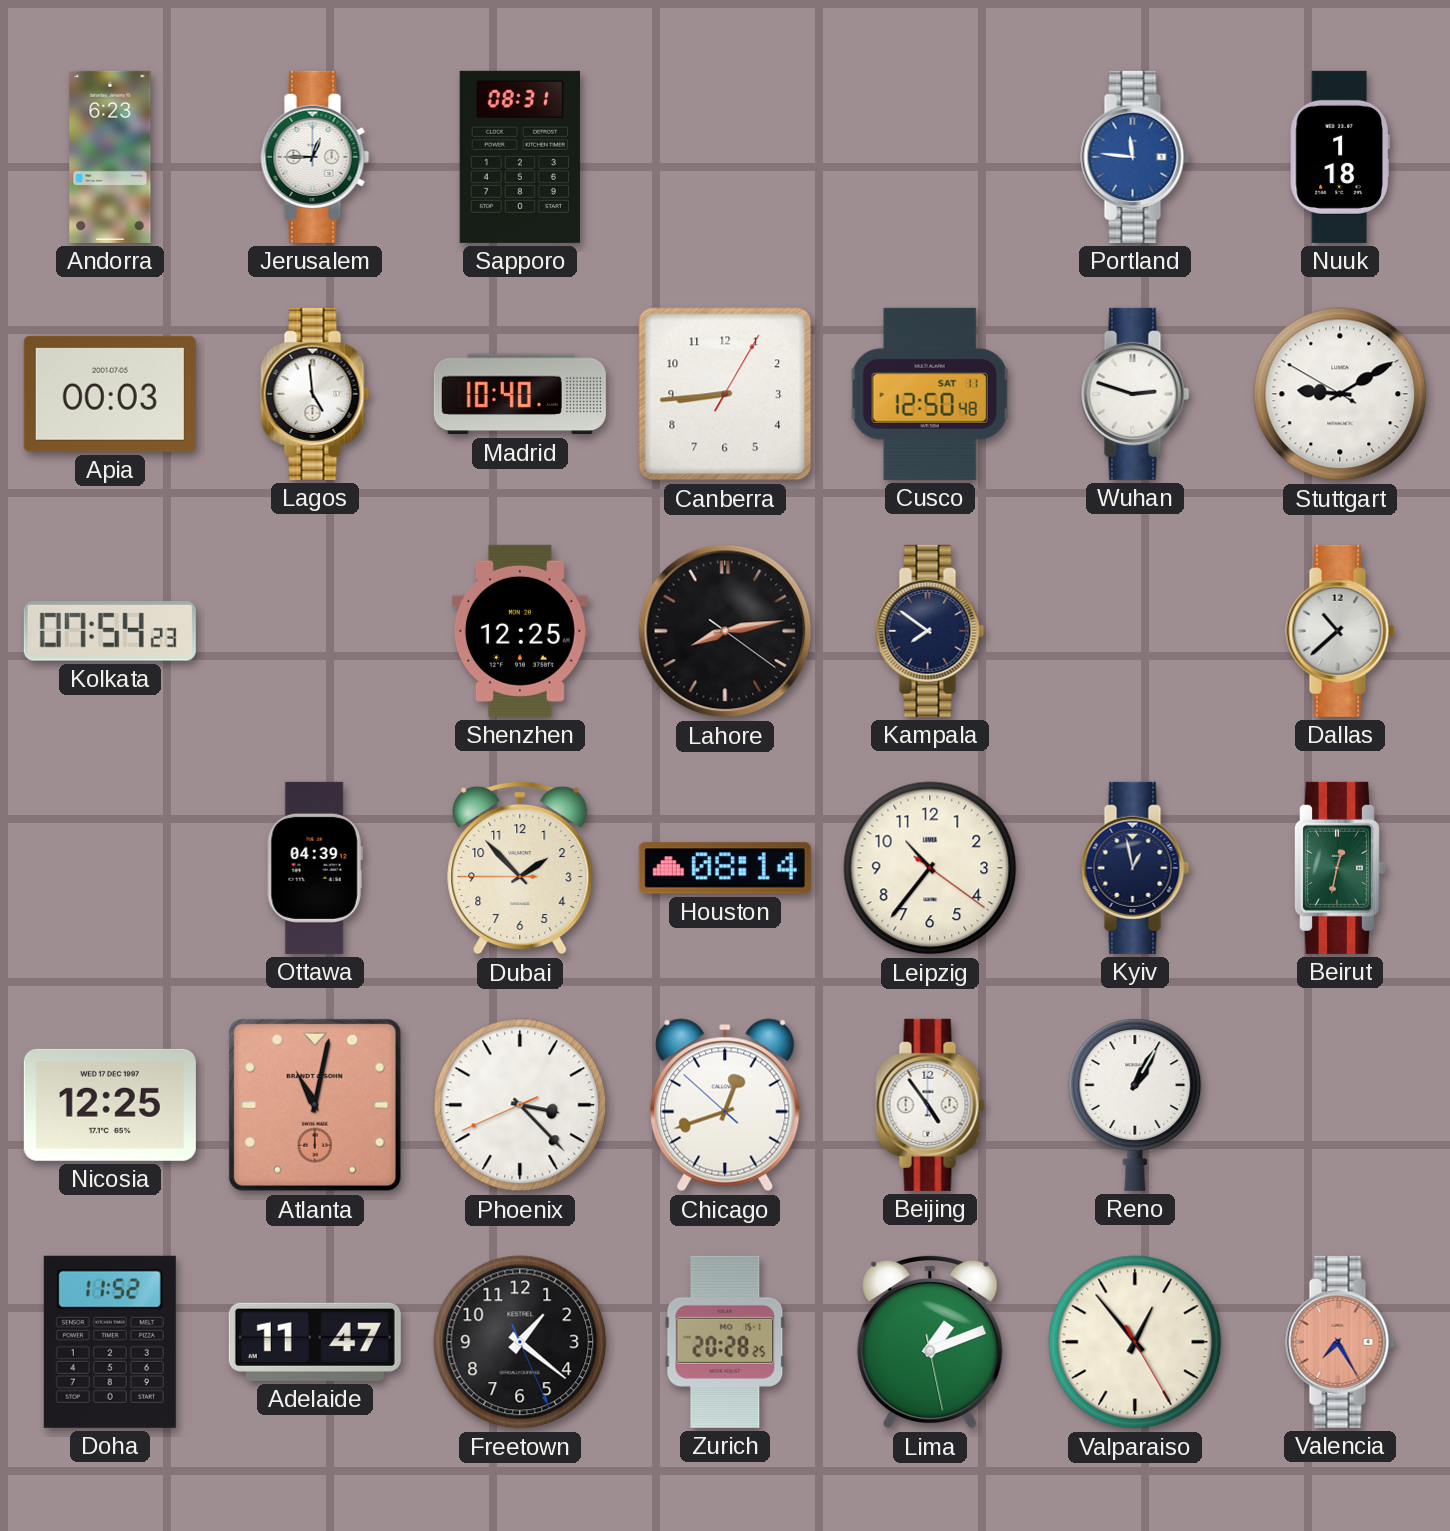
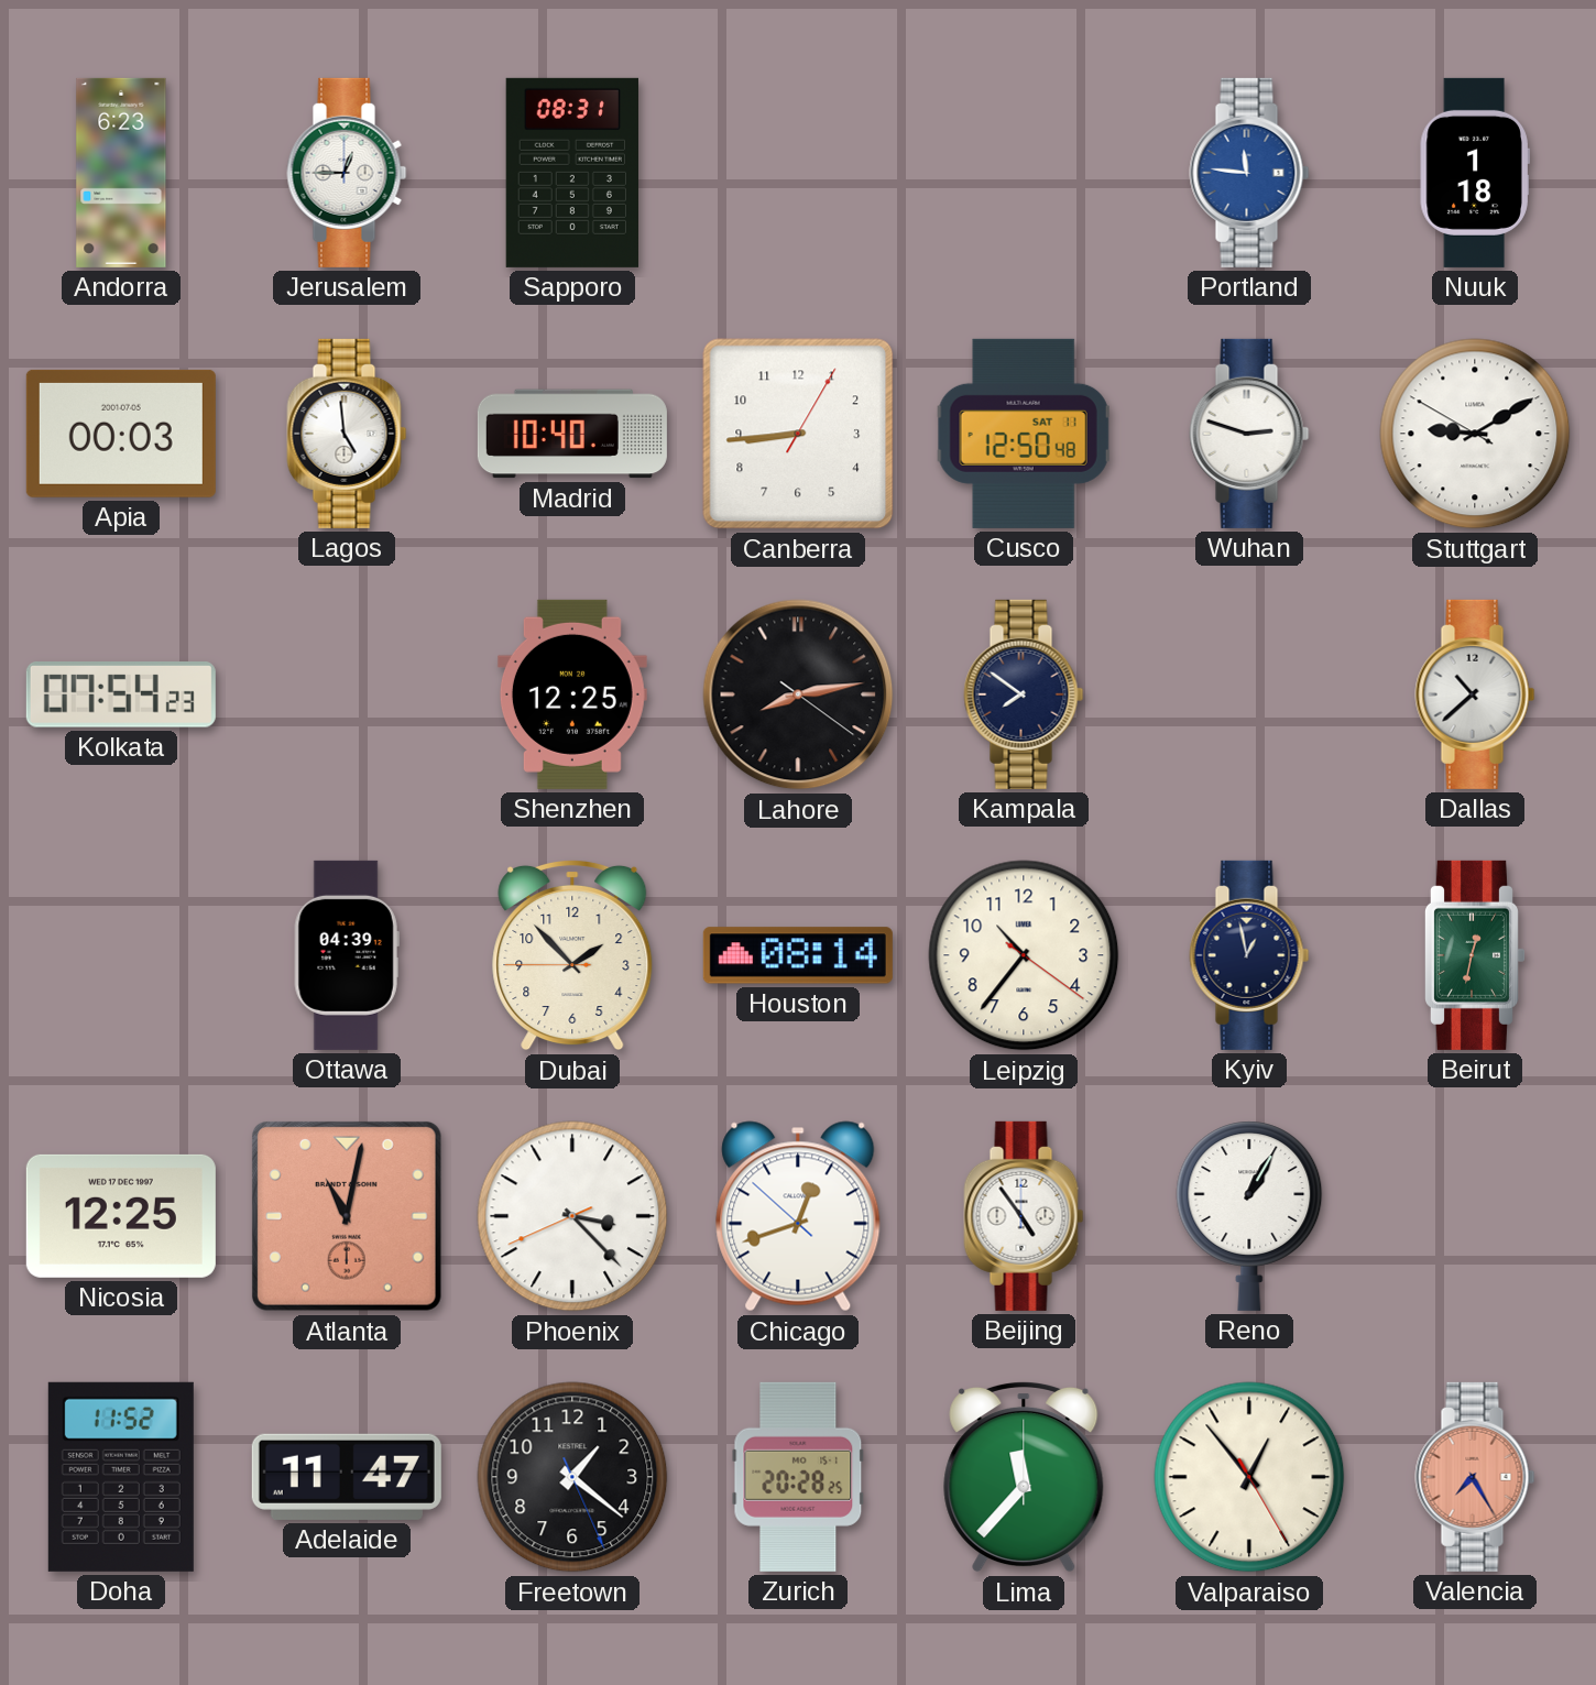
Lima: 1:11 -> 11:37 (1024, 1477)
